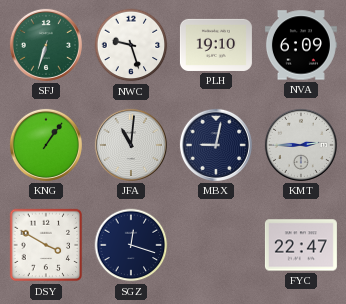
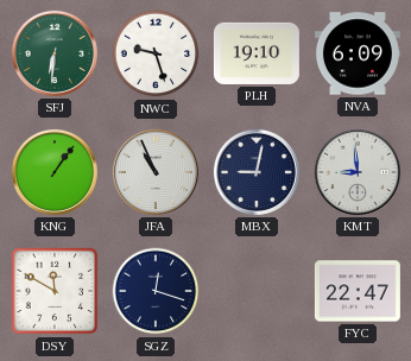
SFJ: 6:33 -> 6:31 (55, 53)
JFA: 11:01 -> 10:56 (156, 172)
KMT: 2:45 -> 8:59 (358, 172)
DSY: 3:50 -> 11:50 (55, 291)
